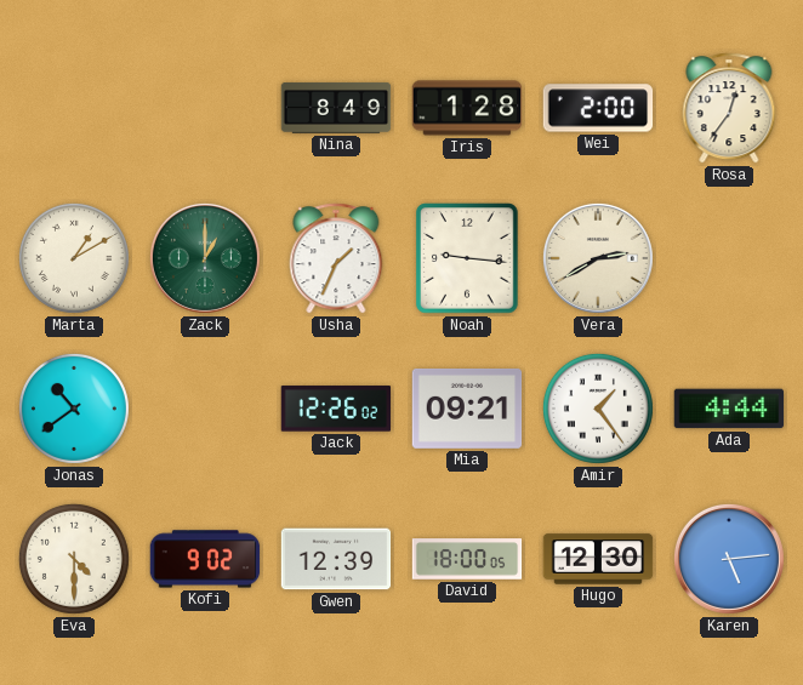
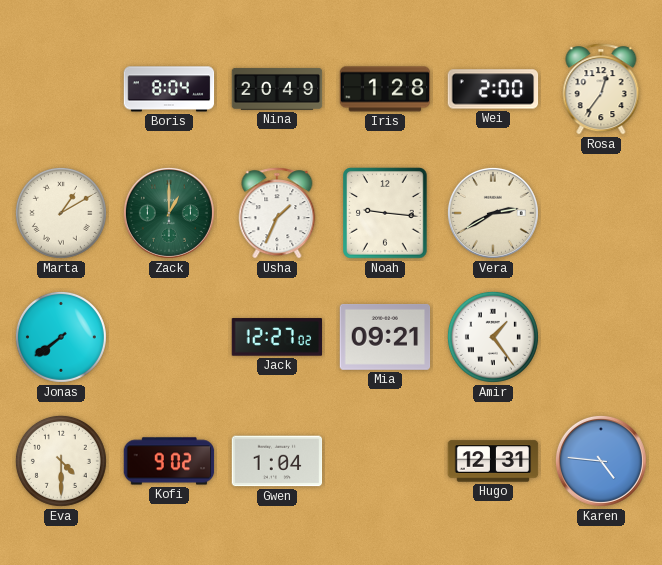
Boris: none -> 8:04 (169, 89)
Nina: 8:49 -> 20:49 (277, 89)
Jonas: 10:39 -> 7:39 (61, 337)
Jack: 12:26 -> 12:27 (277, 337)
Ada: 4:44 -> none (729, 409)
Gwen: 12:39 -> 1:04 (277, 461)
David: 18:00 -> none (467, 559)
Hugo: 12:30 -> 12:31 (493, 461)
Karen: 5:14 -> 4:46 (601, 461)
